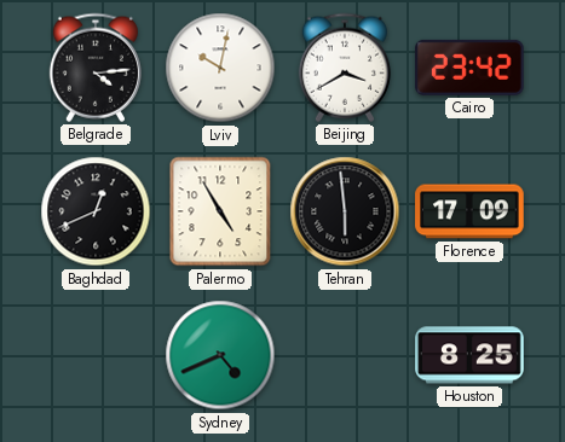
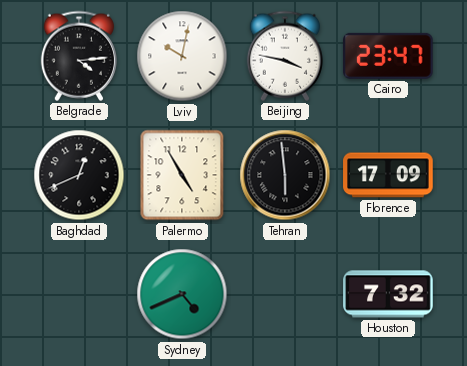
Beijing: 3:40 -> 3:47 (285, 56)
Cairo: 23:42 -> 23:47 (389, 56)
Houston: 8:25 -> 7:32 (388, 294)
